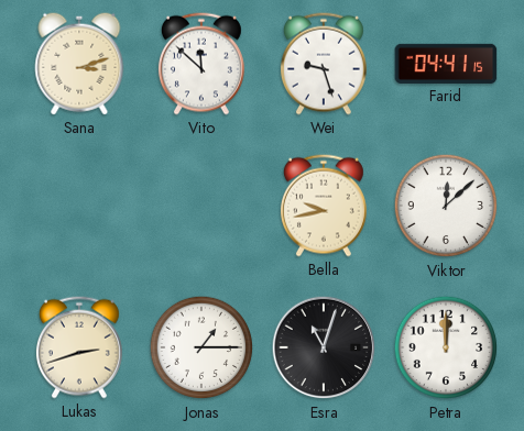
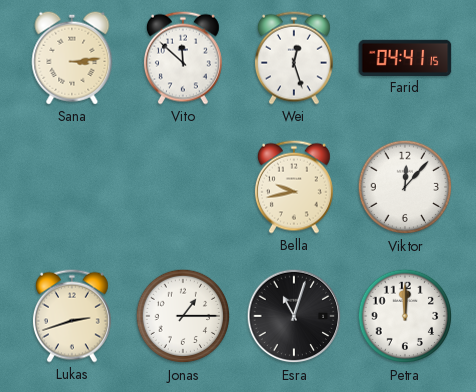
Sana: 3:12 -> 3:14 (72, 58)
Wei: 9:27 -> 12:27 (294, 58)
Viktor: 12:08 -> 12:07 (405, 187)
